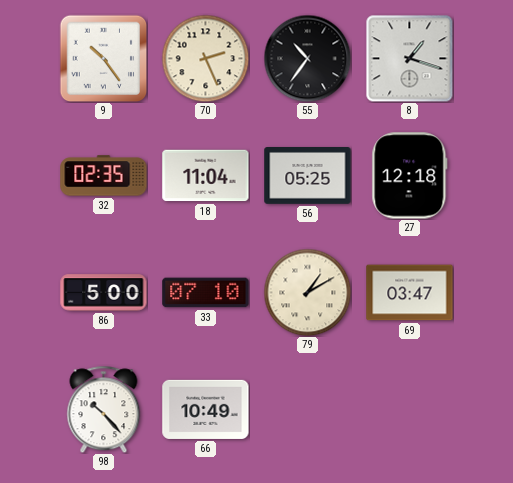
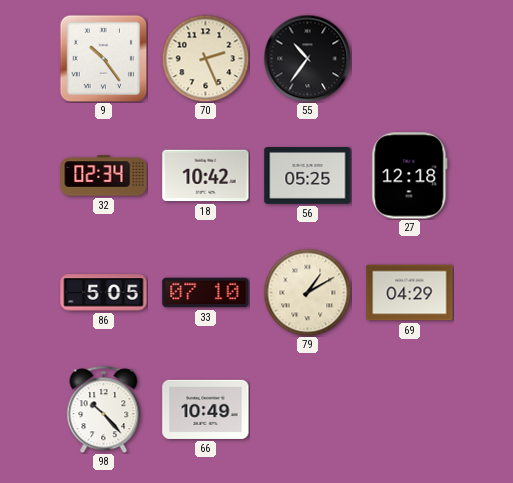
8: 1:18 -> none (409, 58)
32: 02:35 -> 02:34 (104, 176)
18: 11:04 -> 10:42 (206, 176)
86: 5:00 -> 5:05 (104, 293)
69: 03:47 -> 04:29 (410, 293)
